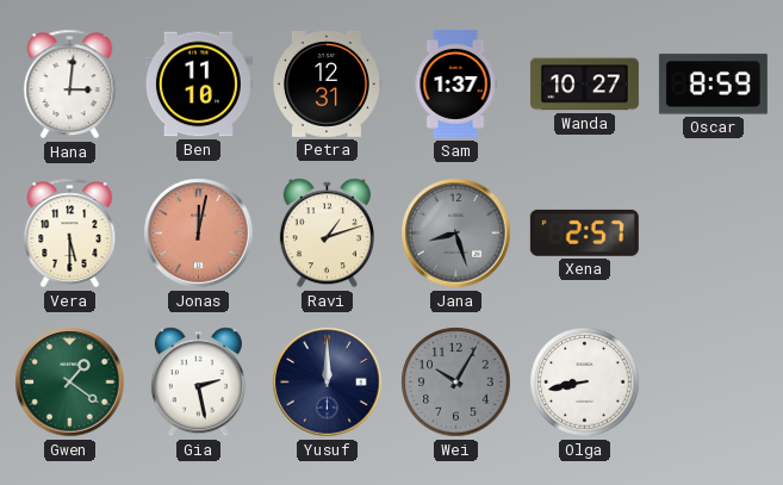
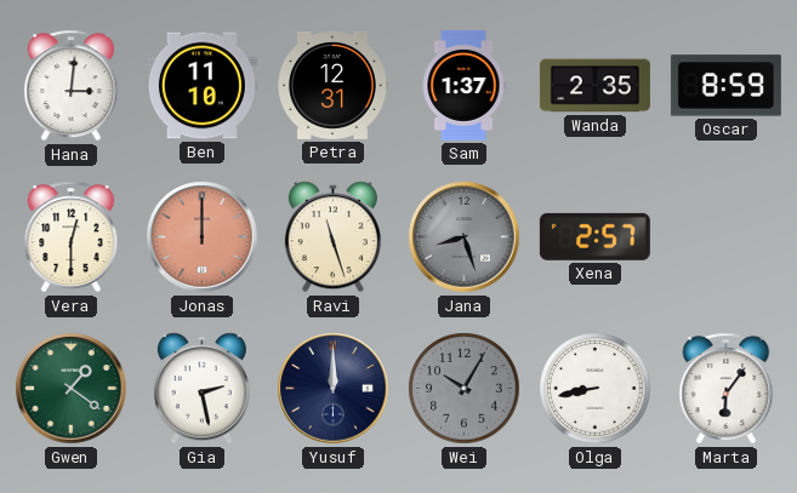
Wanda: 10:27 -> 2:35 (594, 86)
Vera: 5:30 -> 12:30 (72, 237)
Jonas: 12:02 -> 12:00 (203, 237)
Ravi: 1:12 -> 11:27 (332, 237)
Marta: none -> 6:06 (727, 389)
